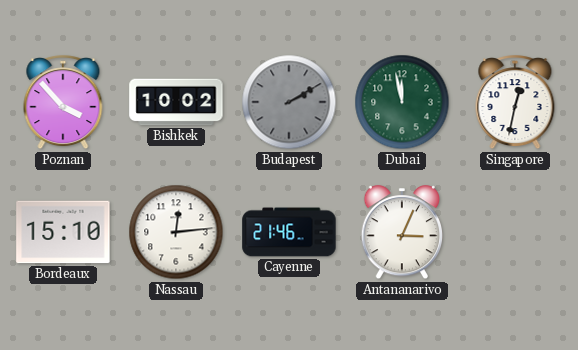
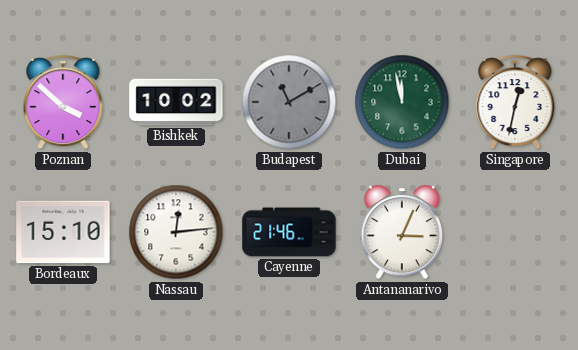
Poznan: 3:53 -> 3:52 (63, 103)
Budapest: 2:10 -> 11:10 (289, 102)
